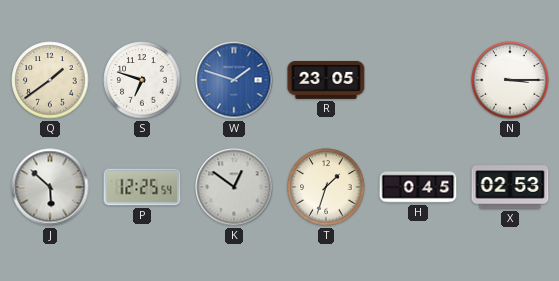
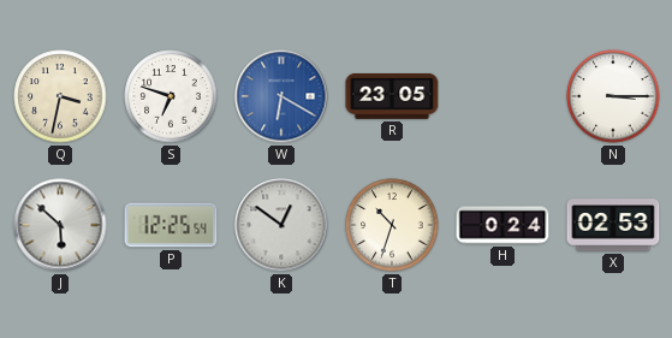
Q: 1:39 -> 3:32 (60, 96)
W: 1:48 -> 6:20 (281, 96)
T: 1:33 -> 10:33 (392, 225)
H: 0:45 -> 0:24 (502, 225)
